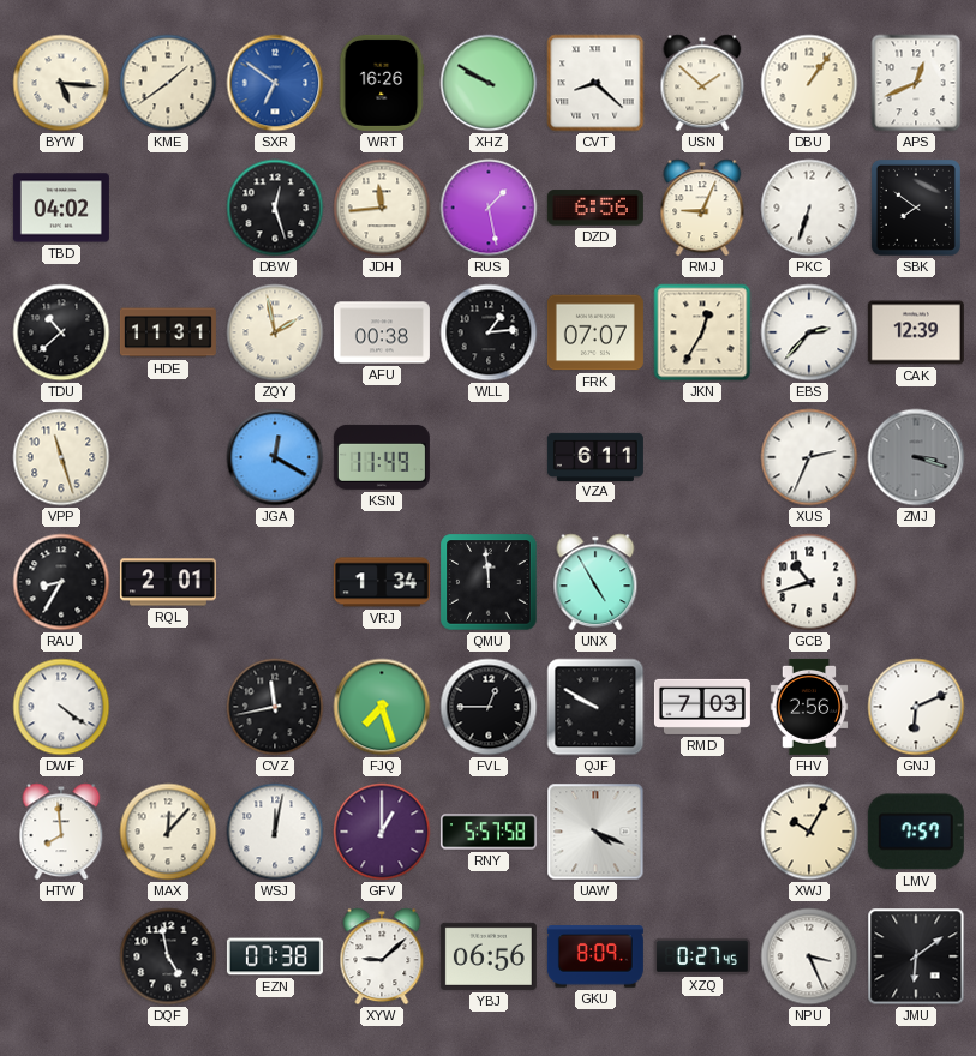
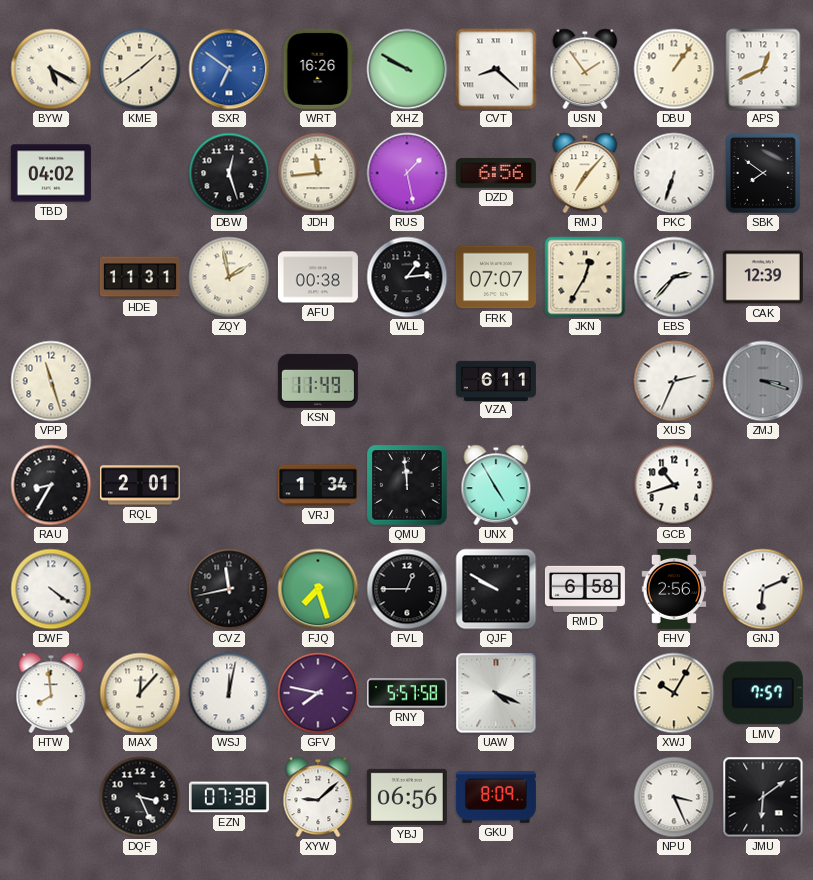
BYW: 5:16 -> 5:20 (51, 69)
USN: 1:52 -> 1:54 (585, 69)
RMJ: 9:04 -> 7:07 (585, 173)
TDU: 10:38 -> none (61, 332)
JGA: 12:20 -> none (275, 457)
RMD: 7:03 -> 6:58 (585, 589)
GFV: 1:00 -> 7:47 (318, 693)
DQF: 4:58 -> 3:26 (140, 797)
XZQ: 0:27 -> none (702, 956)
